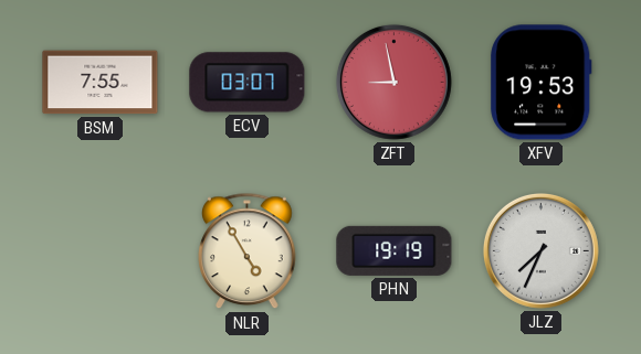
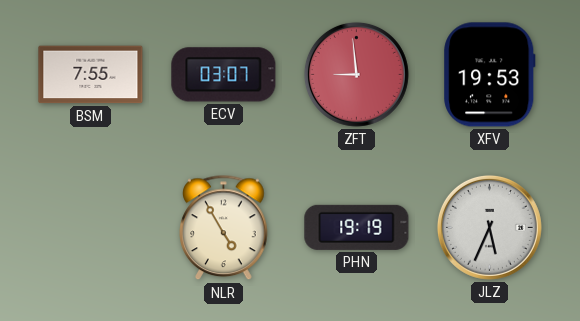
ZFT: 8:58 -> 8:59 (356, 74)
JLZ: 7:34 -> 5:34 (489, 227)
